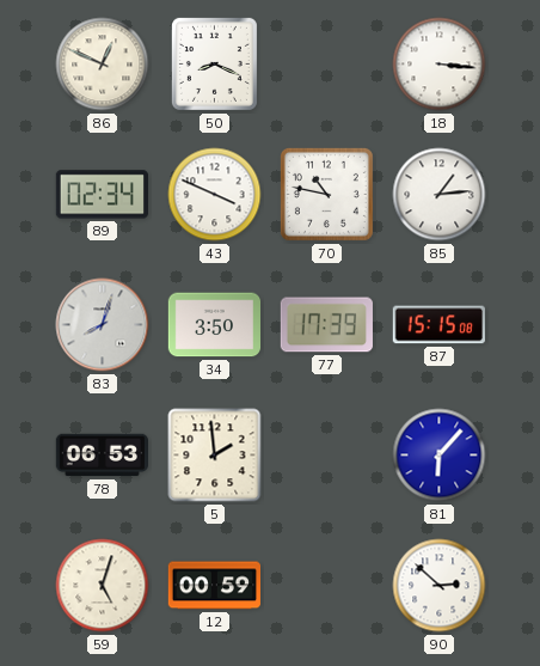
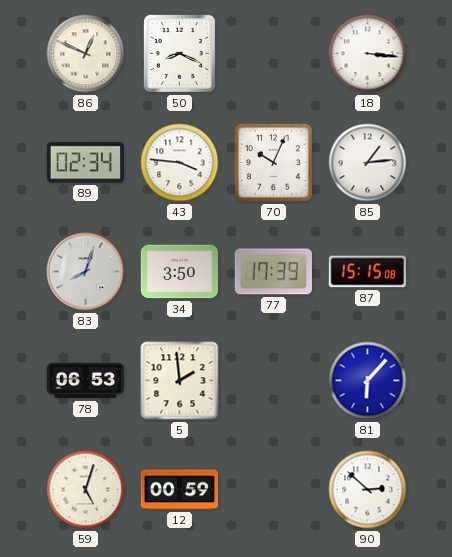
43: 3:49 -> 3:46 (180, 163)
70: 10:47 -> 10:04 (273, 162)
